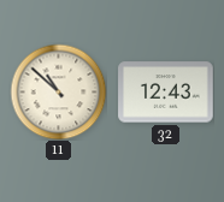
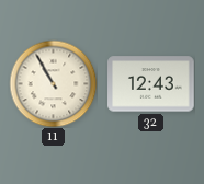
11: 10:52 -> 10:55 (53, 83)
